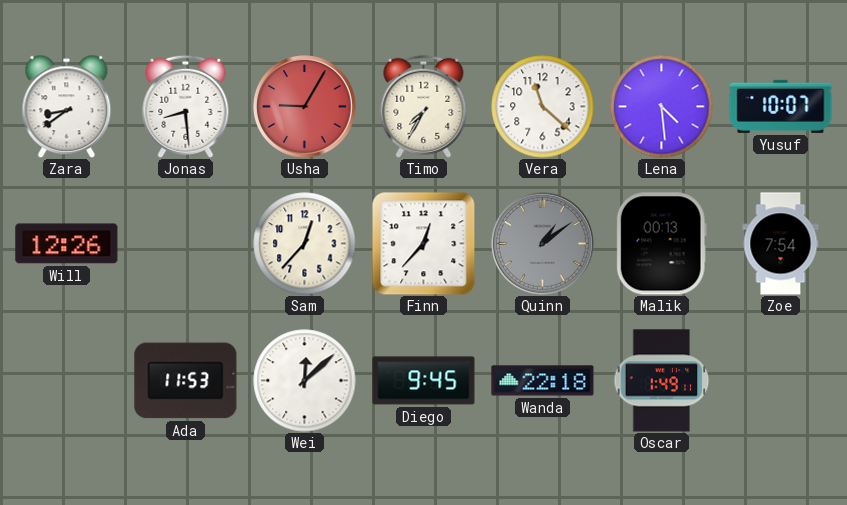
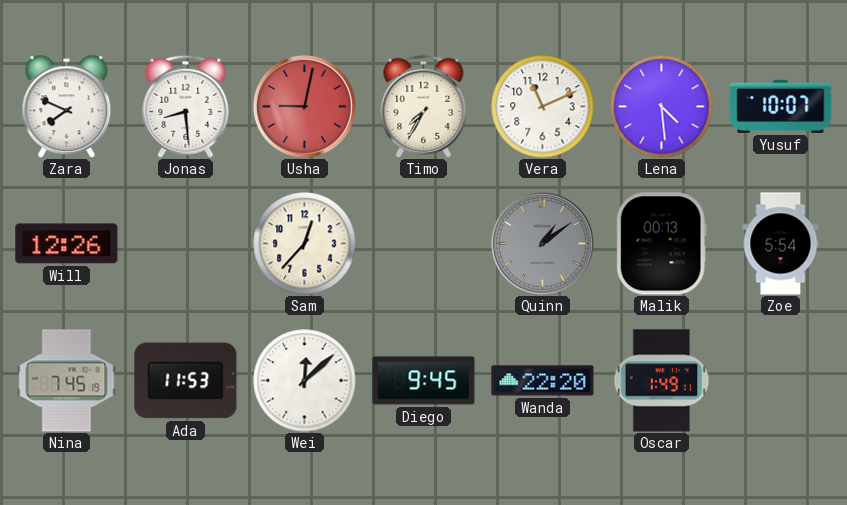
Zara: 8:39 -> 7:49 (67, 106)
Usha: 9:05 -> 9:02 (305, 107)
Vera: 11:22 -> 11:11 (543, 107)
Finn: 12:37 -> none (423, 243)
Zoe: 7:54 -> 5:54 (781, 244)
Nina: none -> 7:45 (67, 381)
Wanda: 22:18 -> 22:20 (543, 381)
